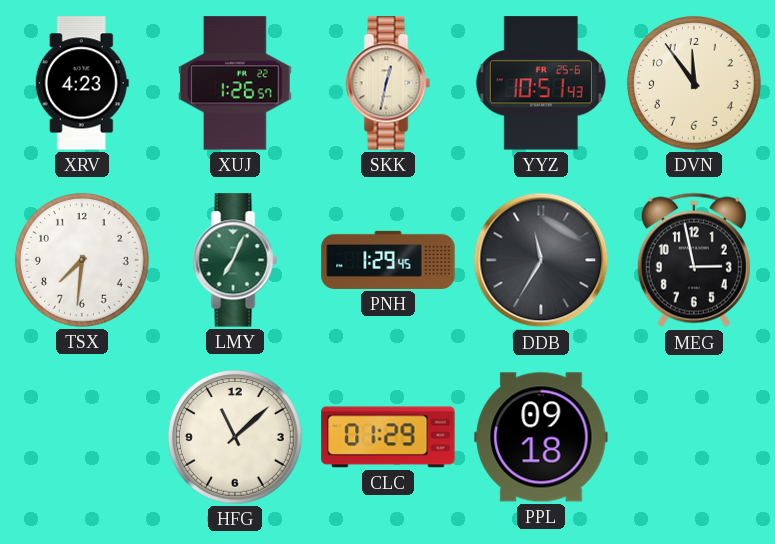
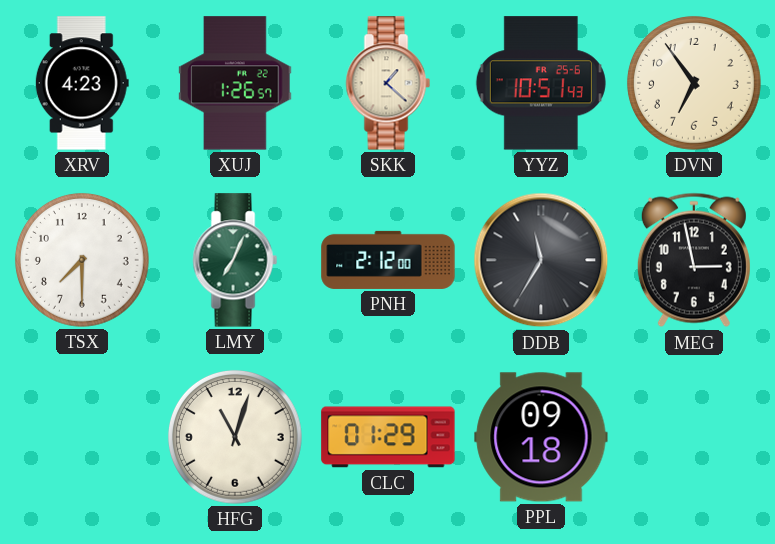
SKK: 12:32 -> 1:22 (388, 83)
DVN: 11:54 -> 6:54 (694, 83)
TSX: 7:31 -> 7:30 (82, 260)
PNH: 1:29 -> 2:12 (388, 260)
HFG: 11:08 -> 11:03 (235, 437)
